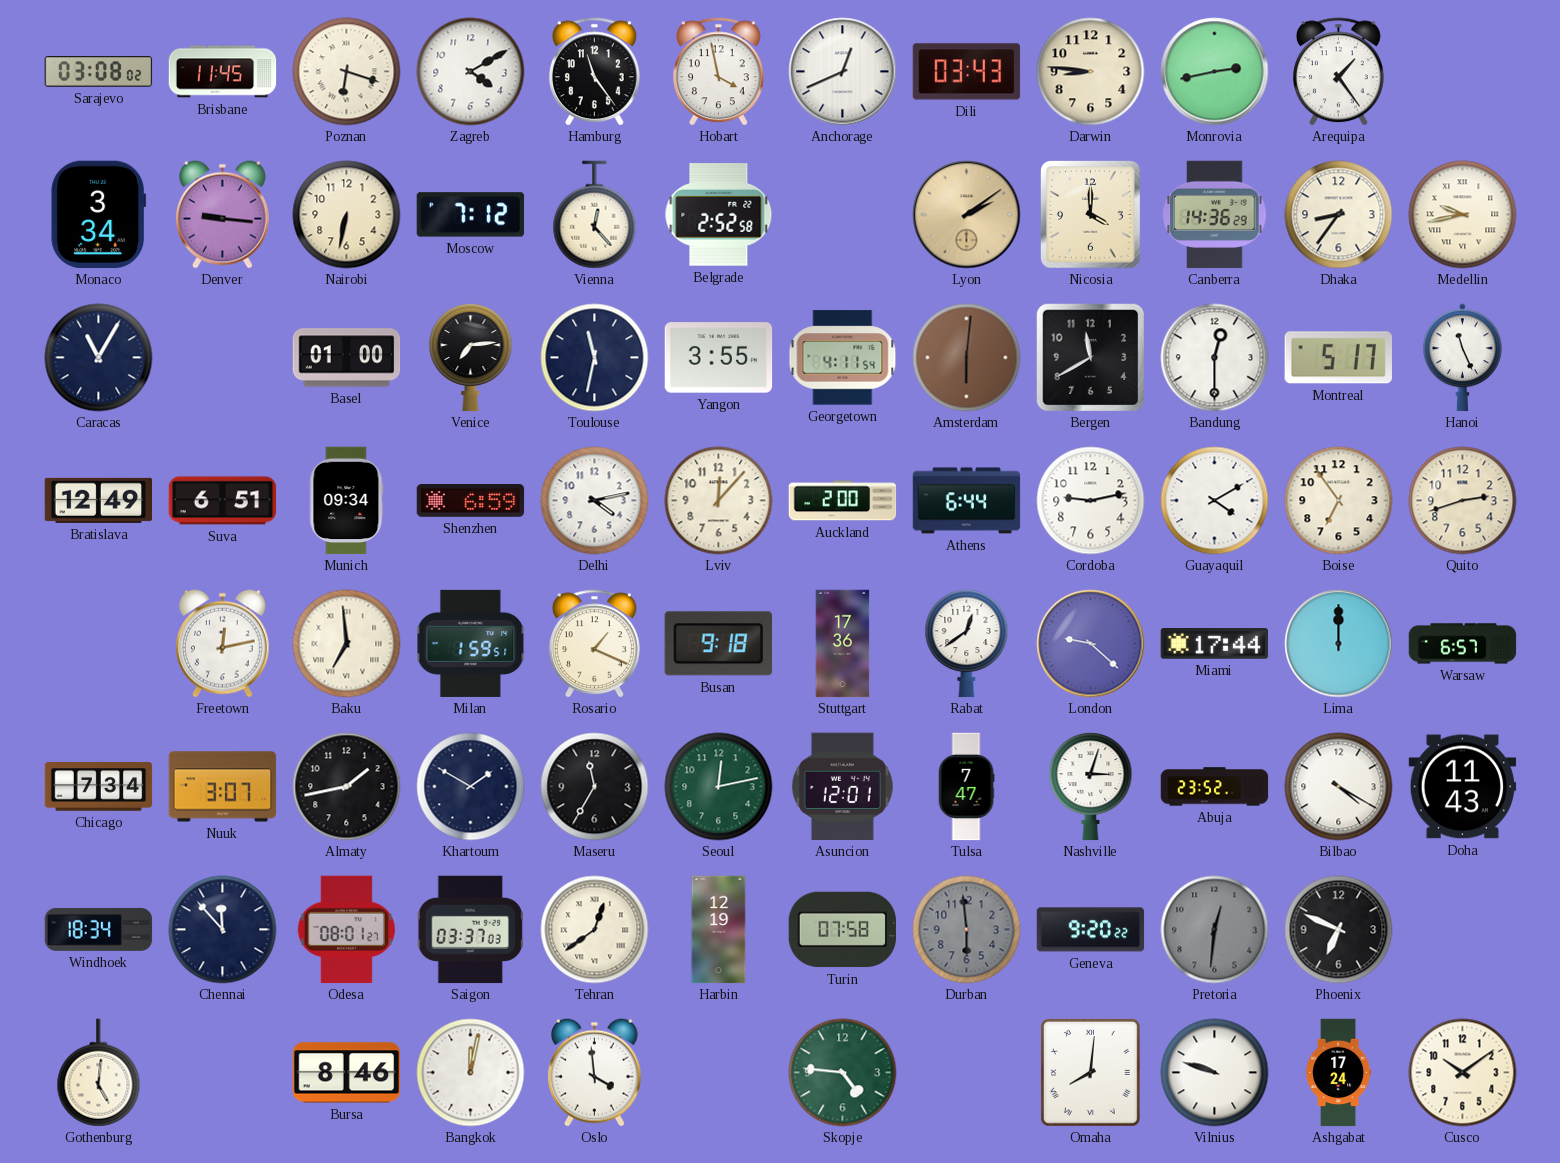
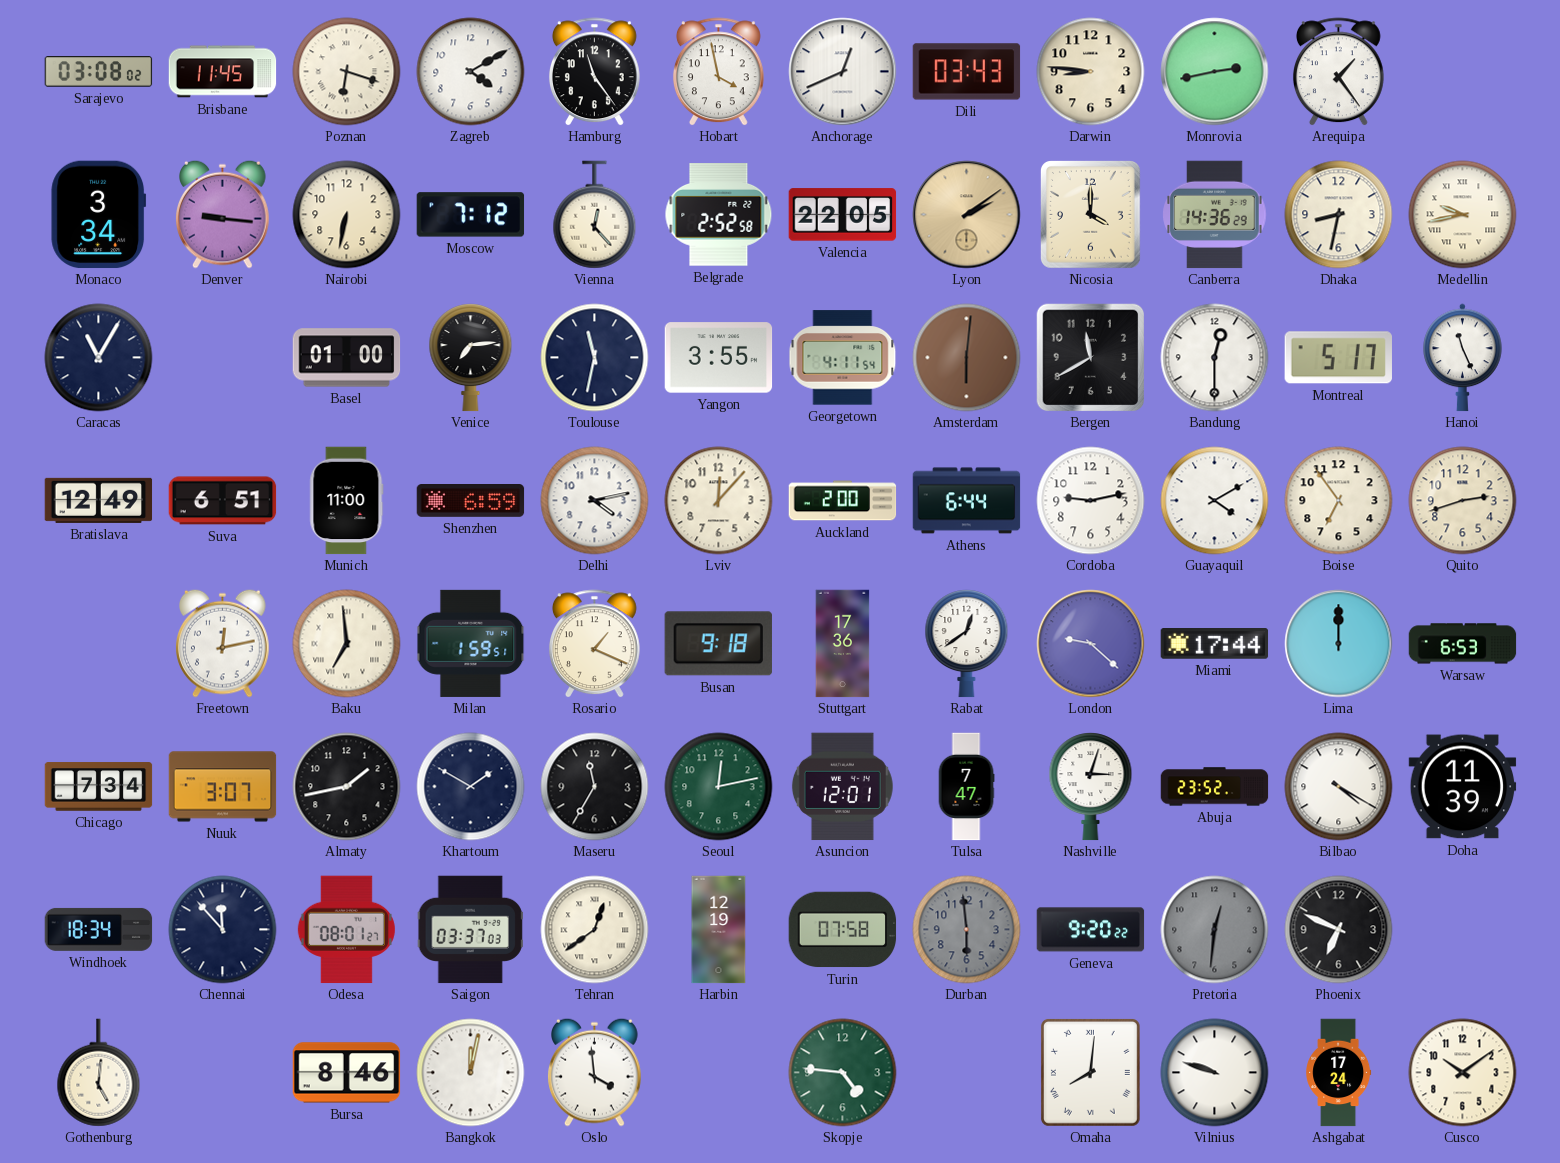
Valencia: none -> 22:05 (843, 215)
Dhaka: 8:36 -> 8:32 (1339, 215)
Munich: 09:34 -> 11:00 (347, 501)
Warsaw: 6:57 -> 6:53 (1463, 644)
Doha: 11:43 -> 11:39 (1463, 787)
